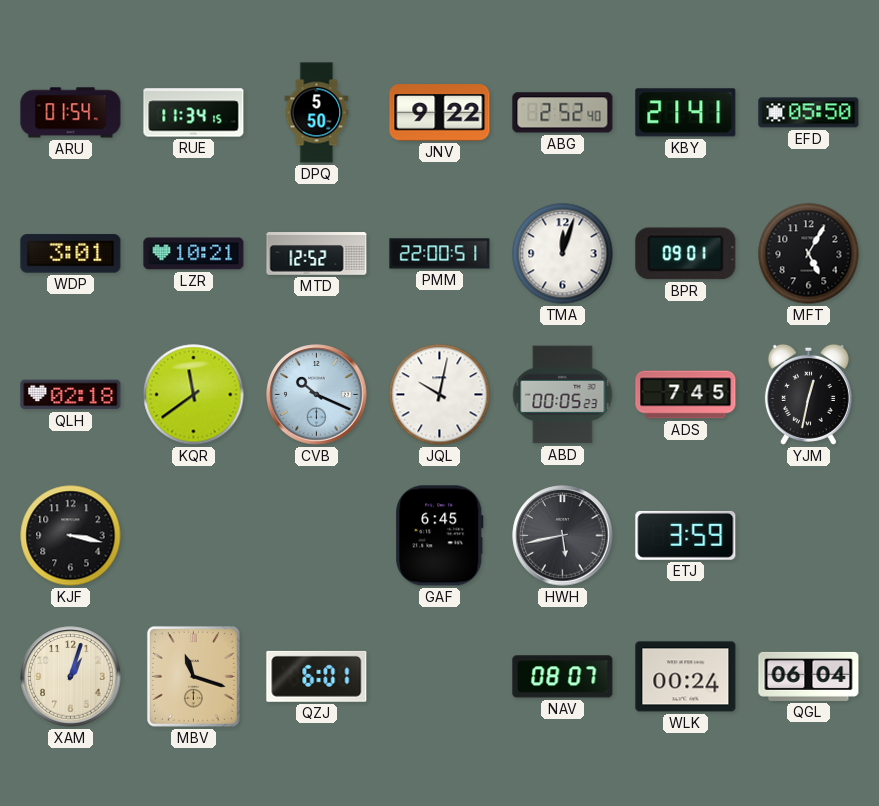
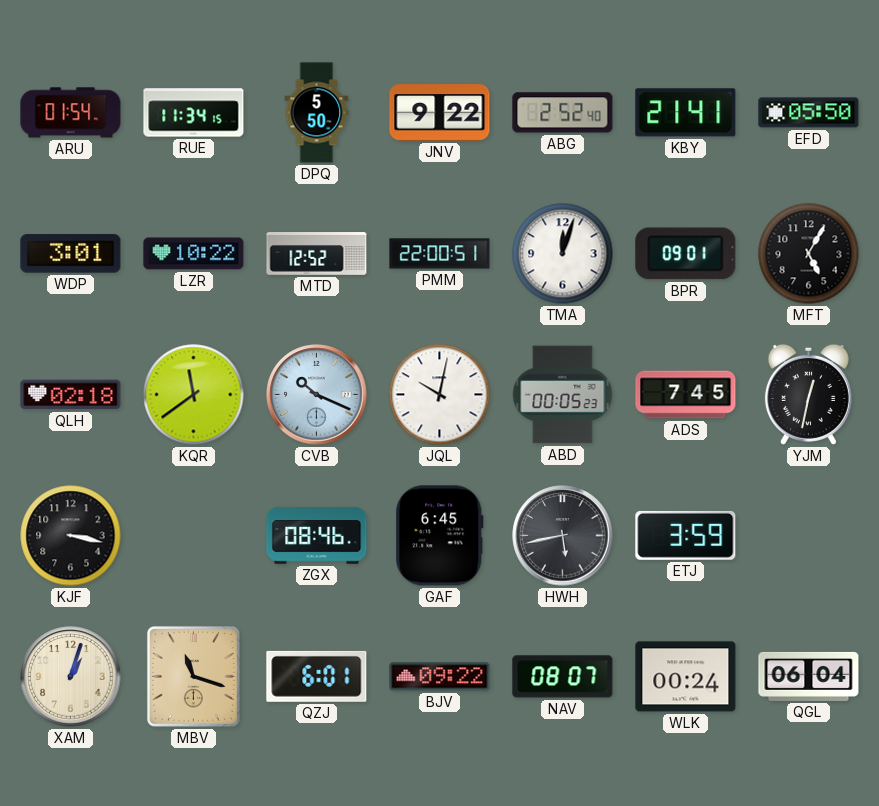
LZR: 10:21 -> 10:22 (194, 254)
ZGX: none -> 08:46 (317, 536)
BJV: none -> 09:22 (440, 677)
